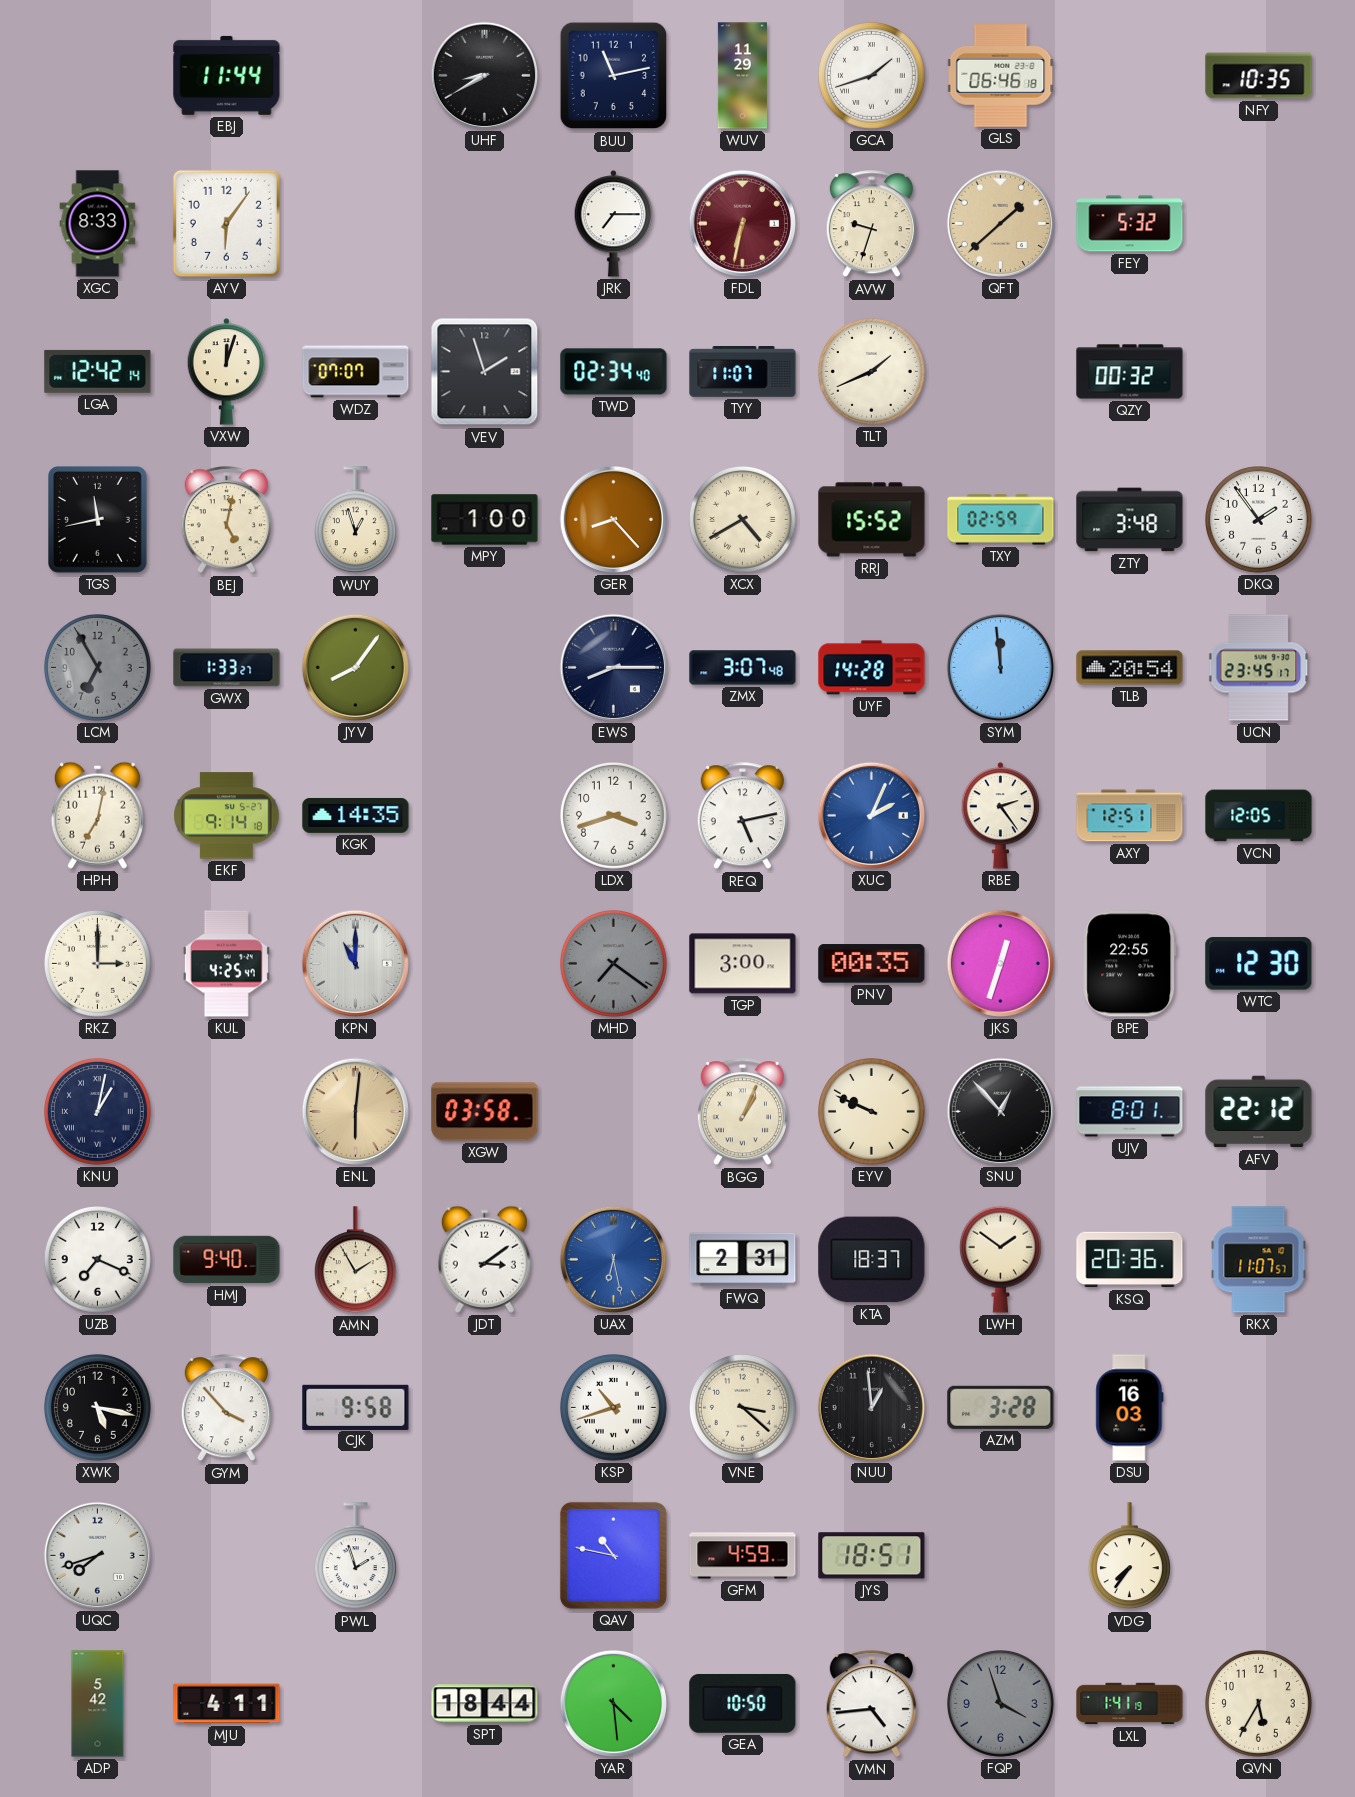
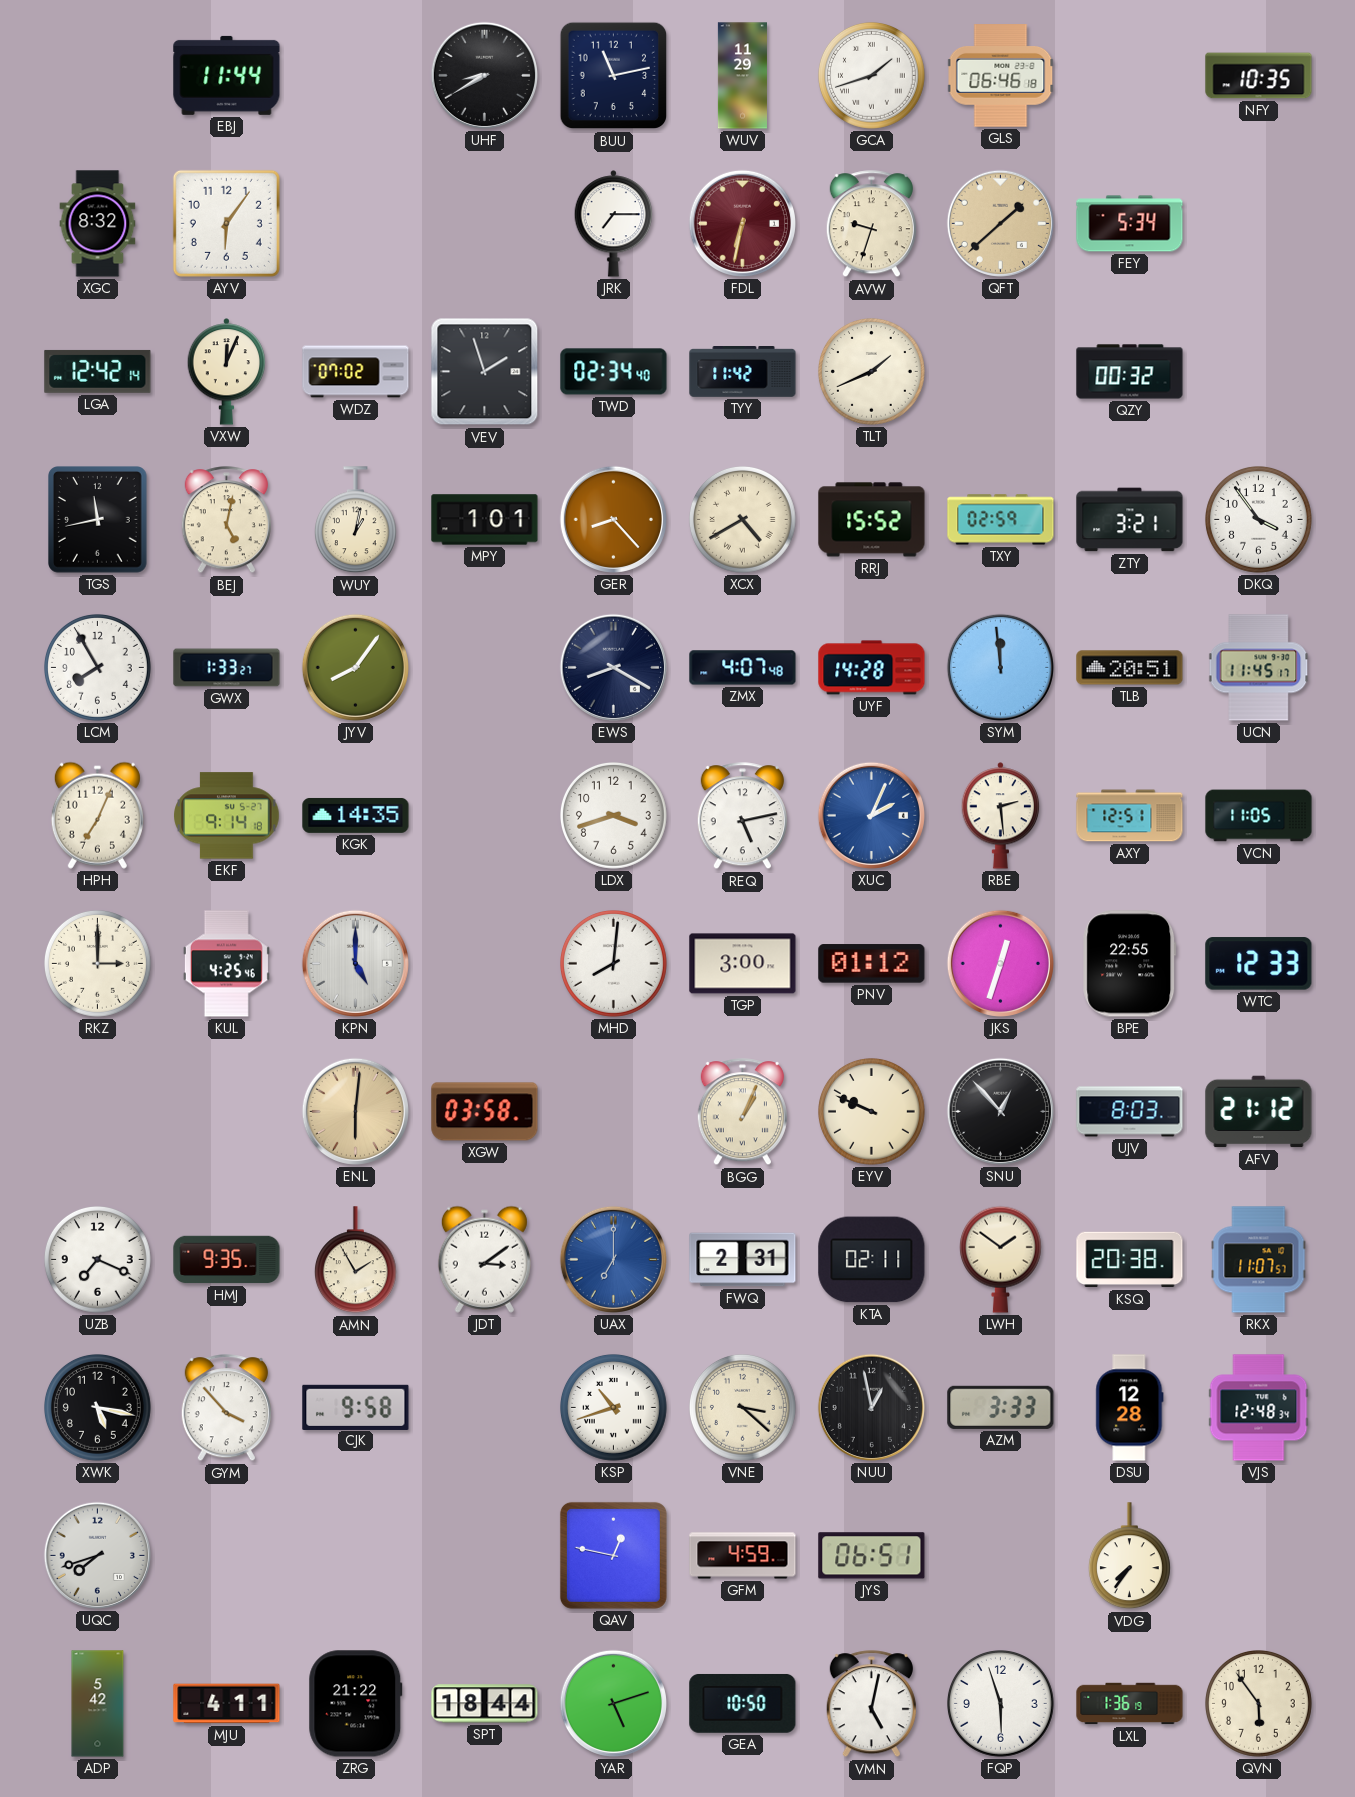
XGC: 8:33 -> 8:32 (98, 224)
FEY: 5:32 -> 5:34 (1130, 224)
VXW: 12:03 -> 12:04 (227, 372)
WDZ: 07:07 -> 07:02 (356, 372)
TYY: 11:07 -> 11:42 (743, 372)
WUY: 12:57 -> 1:02 (355, 520)
MPY: 1:00 -> 1:01 (485, 520)
ZTY: 3:48 -> 3:21 (1130, 520)
DKQ: 1:54 -> 3:54 (1259, 520)
LCM: 6:55 -> 7:55 (98, 668)
LCM dial: grey -> white (98, 668)
EWS: 8:15 -> 8:20 (613, 667)
ZMX: 3:07 -> 4:07 (743, 668)
TLB: 20:54 -> 20:51 (1130, 668)
UCN: 23:45 -> 11:45 (1259, 668)
HPH: 7:02 -> 7:04 (97, 815)
RBE: 2:24 -> 2:29 (1001, 816)
VCN: 12:05 -> 11:05 (1259, 816)
KUL: 4:25:47 -> 4:25:46 (226, 964)
KPN: 11:00 -> 5:00 (355, 963)
MHD: 7:21 -> 8:01 (614, 964)
MHD dial: grey -> white (614, 964)
PNV: 00:35 -> 01:12 (872, 964)
WTC: 12:30 -> 12:33 (1259, 964)
KNU: 1:02 -> none (98, 1112)
UJV: 8:01 -> 8:03 (1130, 1112)
AFV: 22:12 -> 21:12 (1259, 1112)
HMJ: 9:40 -> 9:35 (227, 1260)
UAX: 6:28 -> 7:00 (613, 1259)
KTA: 18:37 -> 02:11 (872, 1260)
KSQ: 20:36 -> 20:38 (1130, 1260)
NUU: 12:59 -> 12:58 (871, 1407)
AZM: 3:28 -> 3:33 (1001, 1407)
DSU: 16:03 -> 12:28 (1130, 1408)
VJS: none -> 12:48 (1259, 1408)
PWL: 1:57 -> none (355, 1556)
QAV: 10:47 -> 12:47 (613, 1555)
JYS: 18:51 -> 06:51 (872, 1556)
ZRG: none -> 21:22 (356, 1704)
YAR: 4:29 -> 5:12 (613, 1703)
VMN: 4:44 -> 5:02 (871, 1704)
FQP: 3:57 -> 5:57 (1001, 1704)
FQP dial: grey -> white (1001, 1704)
LXL: 1:41 -> 1:36 (1130, 1704)
QVN: 5:35 -> 5:54 (1259, 1704)
